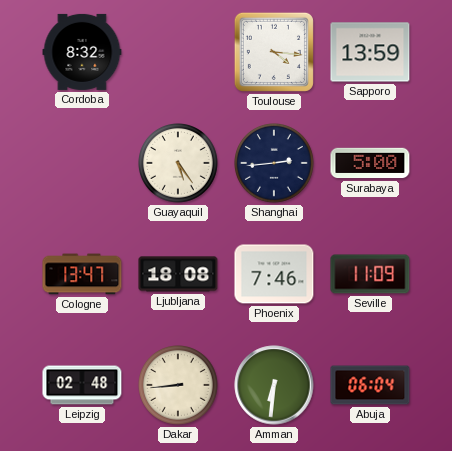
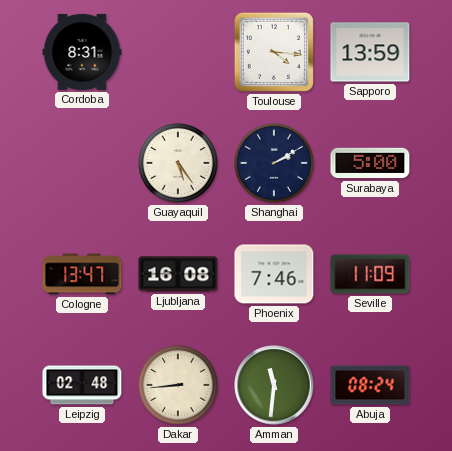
Cordoba: 8:32 -> 8:31 (82, 52)
Shanghai: 2:44 -> 2:10 (275, 164)
Ljubljana: 18:08 -> 16:08 (178, 274)
Amman: 6:31 -> 11:31 (274, 385)
Abuja: 06:04 -> 08:24 (370, 385)
